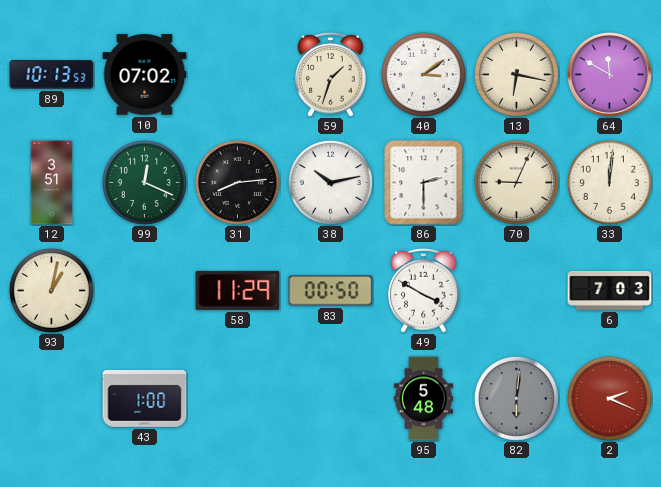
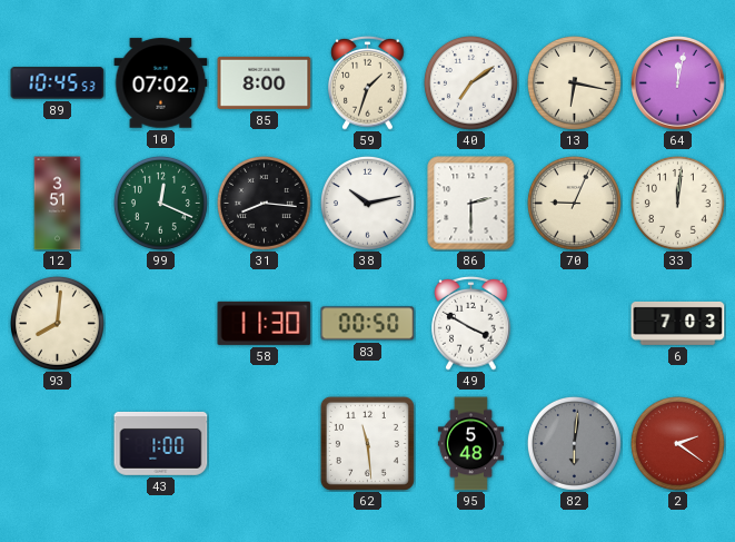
89: 10:13 -> 10:45 (58, 83)
85: none -> 8:00 (265, 82)
40: 3:09 -> 7:09 (470, 82)
64: 11:50 -> 12:02 (678, 83)
31: 8:14 -> 8:16 (264, 203)
93: 1:02 -> 8:01 (57, 323)
58: 11:29 -> 11:30 (265, 323)
62: none -> 11:29 (367, 443)
2: 2:19 -> 2:21 (677, 443)
